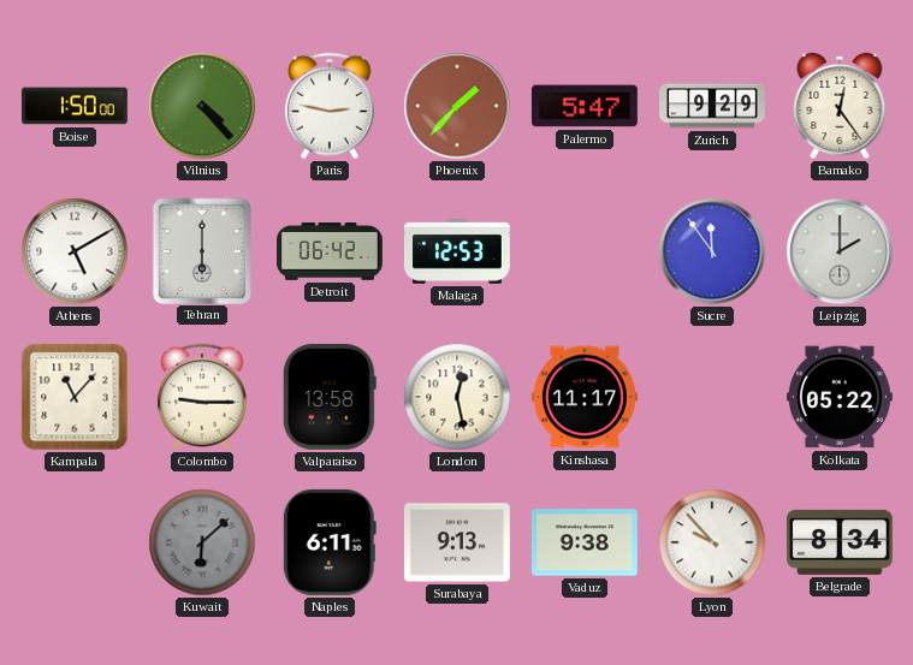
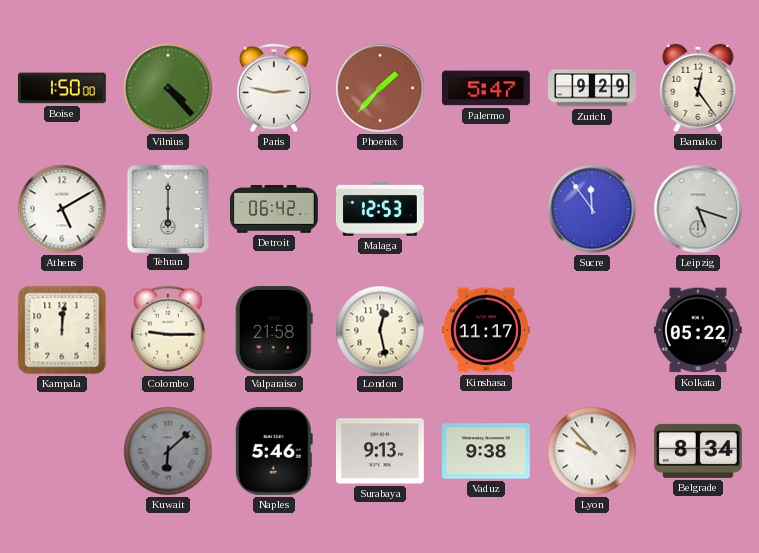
Leipzig: 2:00 -> 5:18 (698, 209)
Kampala: 11:07 -> 12:01 (62, 330)
Valparaiso: 13:58 -> 21:58 (274, 330)
Naples: 6:11 -> 5:46 (274, 451)
